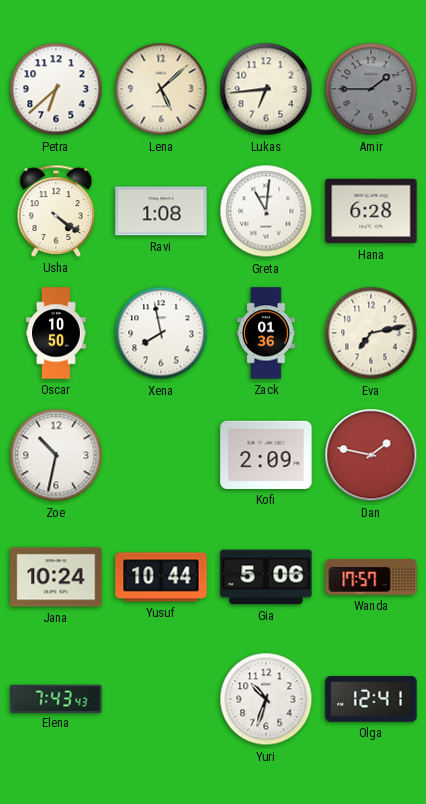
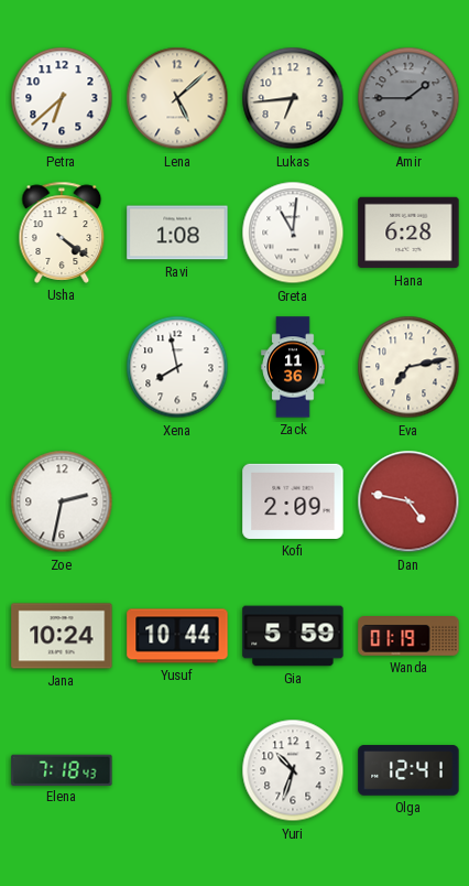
Oscar: 10:50 -> none (56, 333)
Zack: 01:36 -> 11:36 (293, 367)
Zoe: 10:32 -> 2:32 (62, 501)
Dan: 1:47 -> 4:47 (408, 501)
Gia: 5:06 -> 5:59 (293, 636)
Wanda: 17:57 -> 01:19 (408, 637)
Elena: 7:43 -> 7:18 (62, 769)
